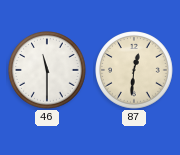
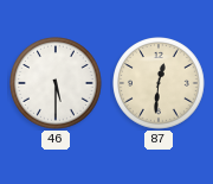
46: 11:30 -> 5:30 (56, 84)
